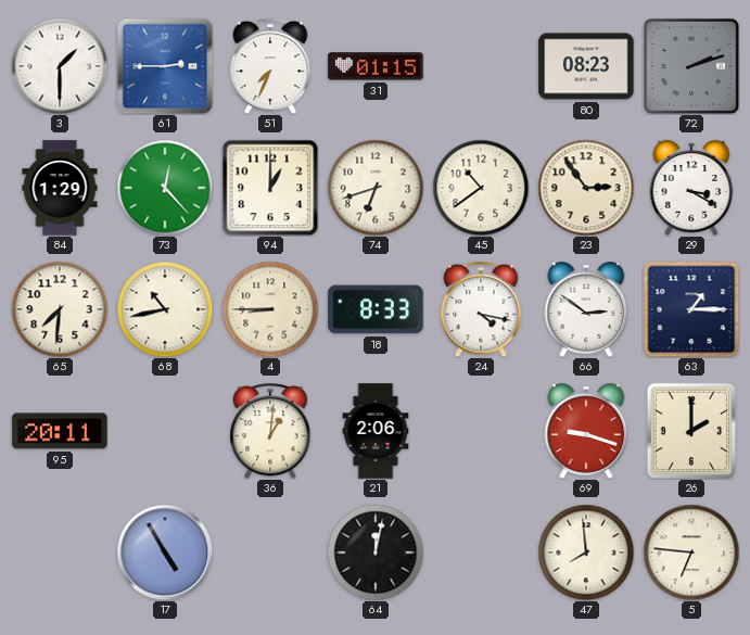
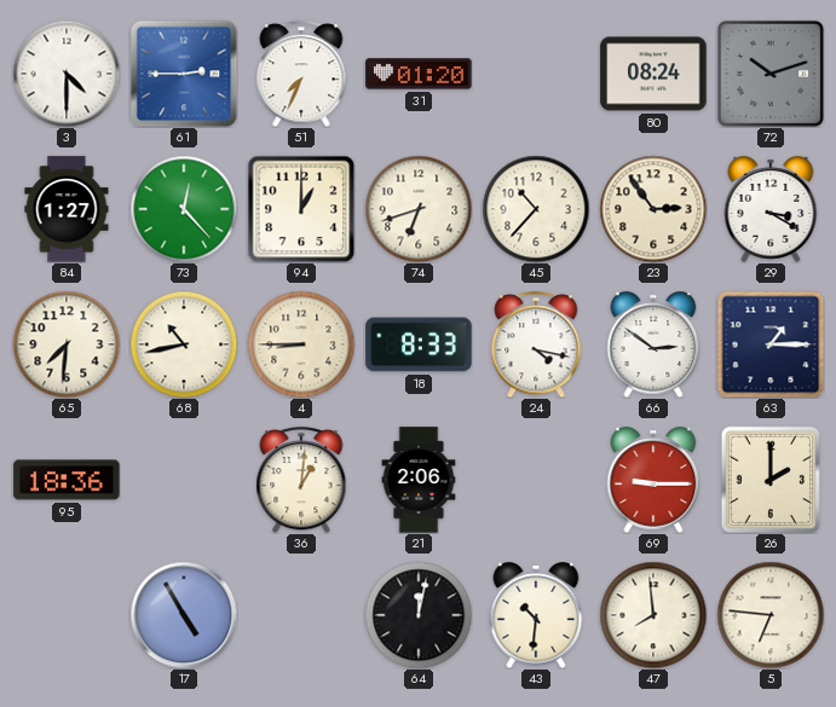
3: 1:30 -> 4:30 (67, 74)
31: 01:15 -> 01:20 (419, 74)
80: 08:23 -> 08:24 (653, 74)
72: 2:12 -> 10:12 (771, 74)
84: 1:29 -> 1:27 (67, 209)
45: 10:39 -> 10:37 (536, 209)
95: 20:11 -> 18:36 (67, 480)
69: 9:18 -> 9:15 (653, 480)
43: none -> 10:31 (536, 615)
